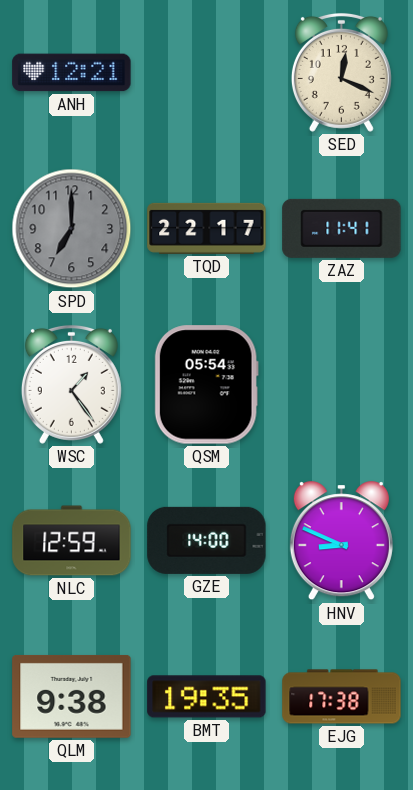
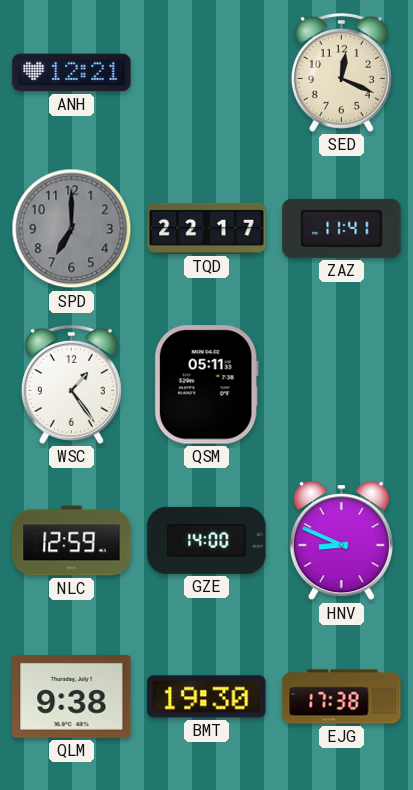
QSM: 05:54 -> 05:11 (206, 385)
BMT: 19:35 -> 19:30 (207, 697)
